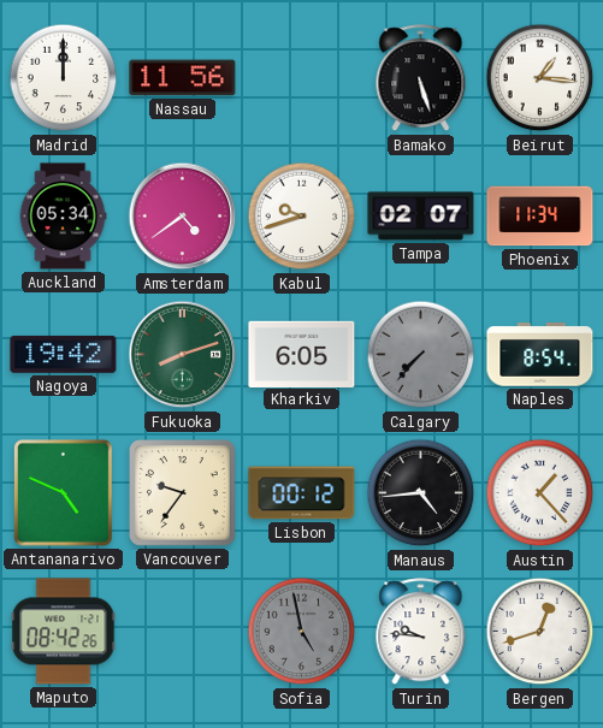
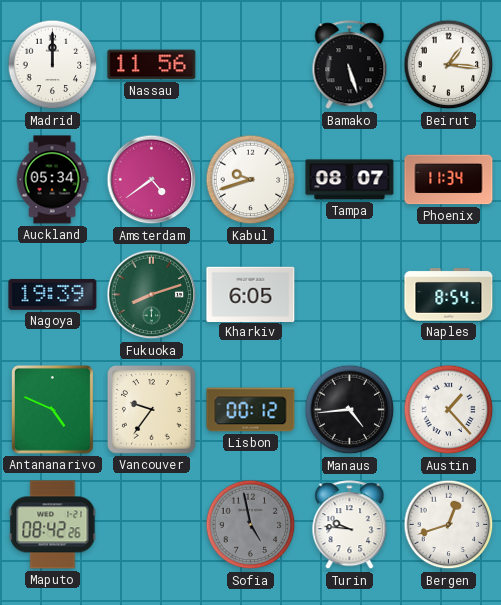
Tampa: 02:07 -> 08:07 (350, 180)
Nagoya: 19:42 -> 19:39 (53, 294)
Calgary: 7:37 -> none (421, 355)
